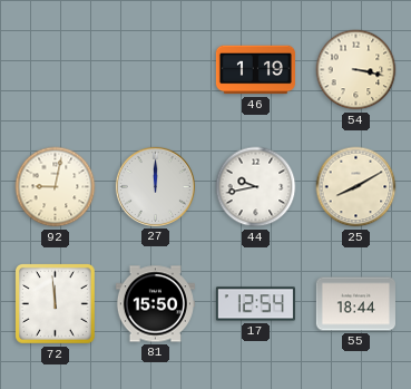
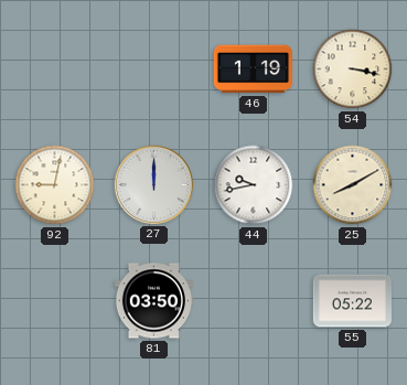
72: 11:59 -> none (56, 304)
81: 15:50 -> 03:50 (153, 301)
17: 12:54 -> none (255, 304)
55: 18:44 -> 05:22 (352, 301)
